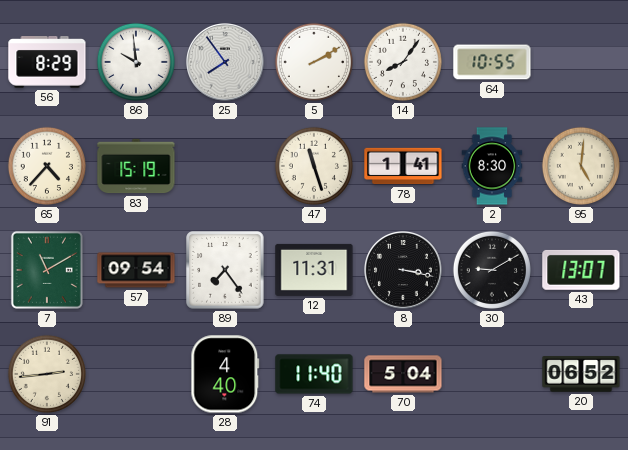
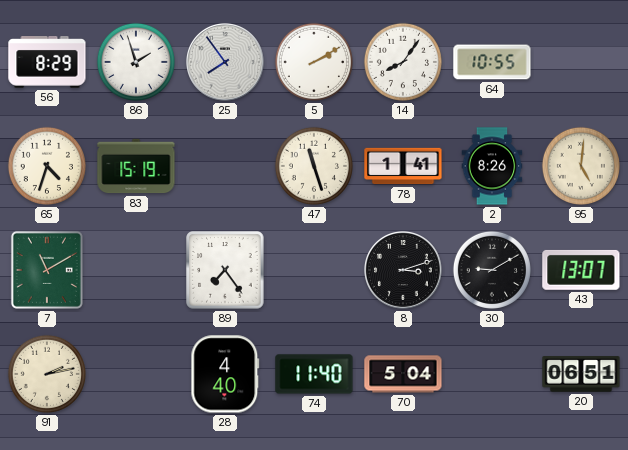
86: 9:59 -> 1:57 (136, 62)
65: 4:37 -> 4:33 (47, 166)
2: 8:30 -> 8:26 (492, 166)
57: 09:54 -> none (136, 270)
12: 11:31 -> none (314, 270)
8: 3:17 -> 3:12 (404, 271)
91: 2:44 -> 2:13 (47, 374)
20: 06:52 -> 06:51 (581, 374)
